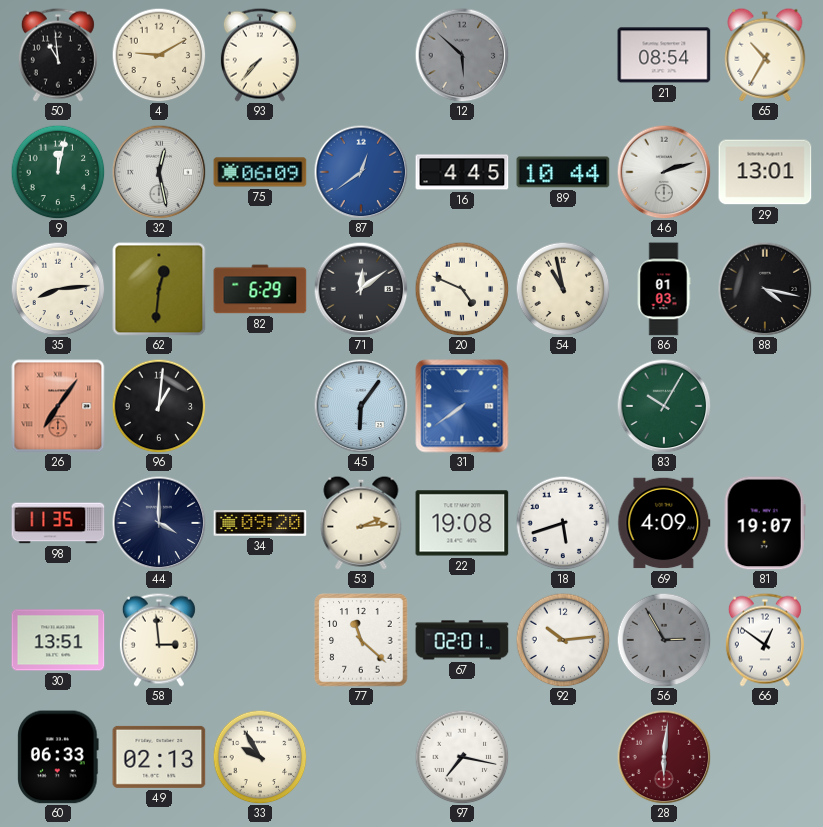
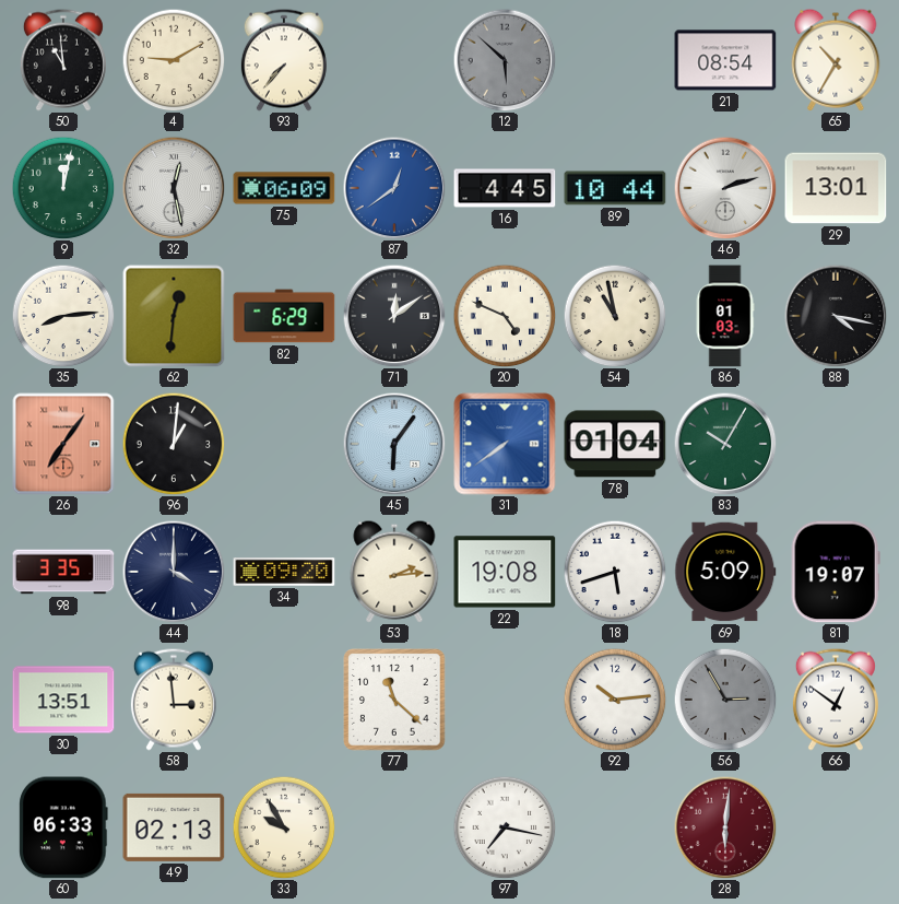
78: none -> 01:04 (615, 444)
98: 11:35 -> 3:35 (63, 572)
69: 4:09 -> 5:09 (725, 572)
67: 02:01 -> none (462, 640)
